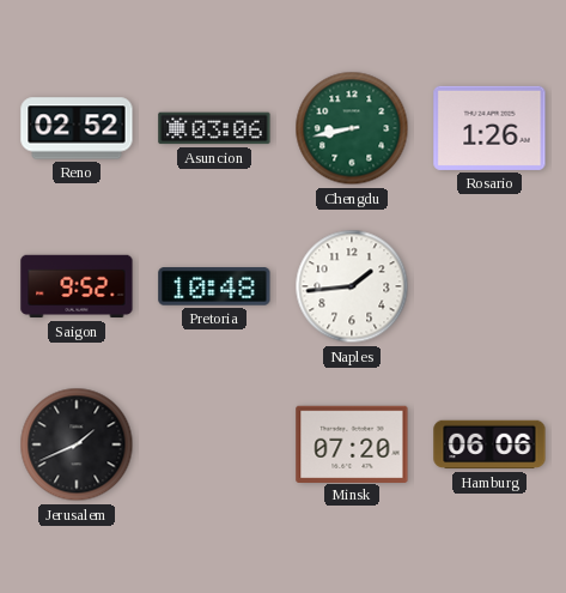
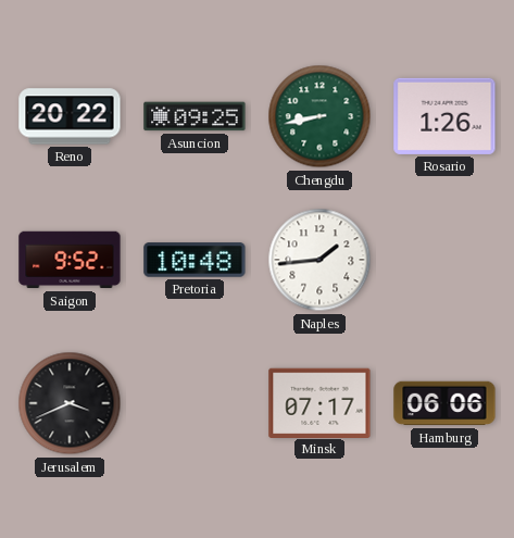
Reno: 02:52 -> 20:22 (70, 116)
Asuncion: 03:06 -> 09:25 (195, 116)
Jerusalem: 1:41 -> 3:41 (70, 403)
Minsk: 07:20 -> 07:17 (319, 402)
